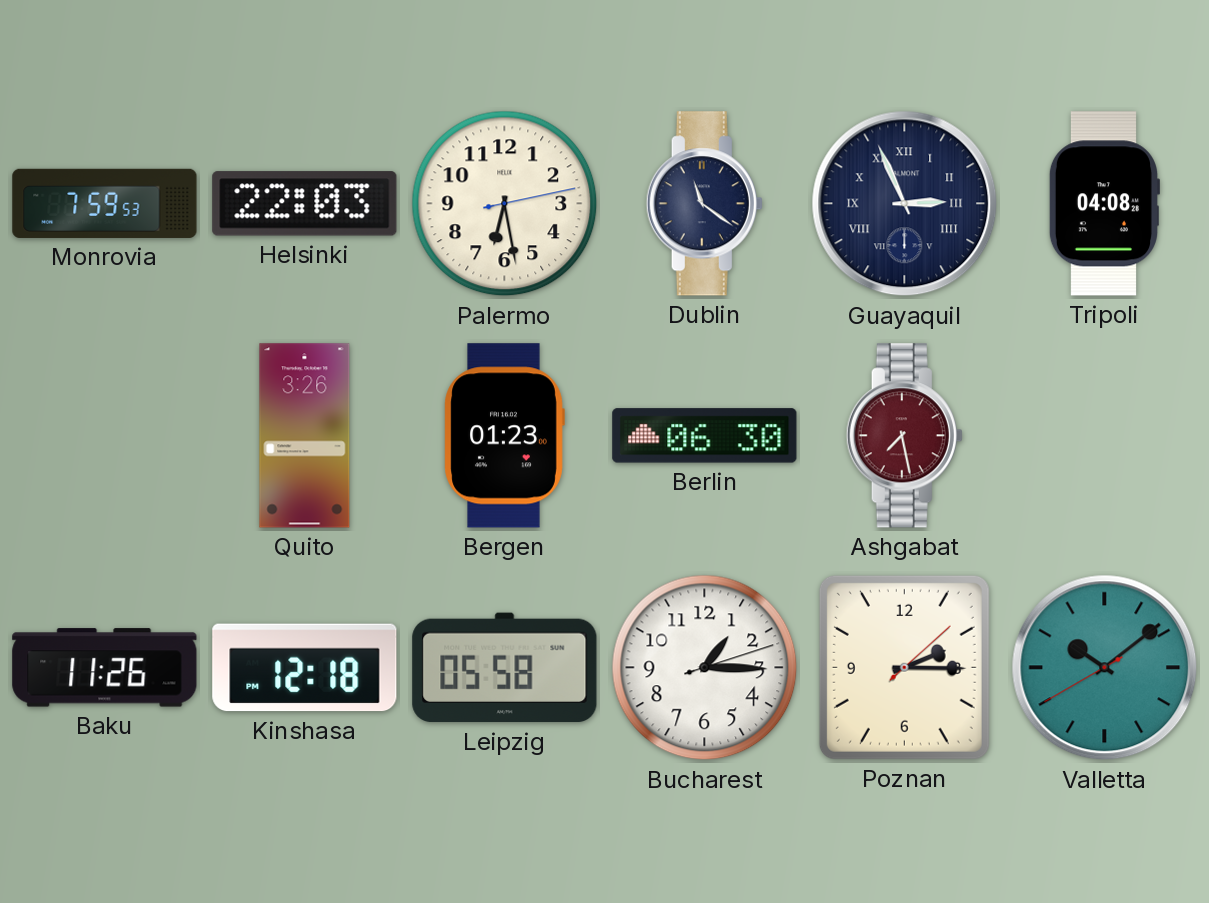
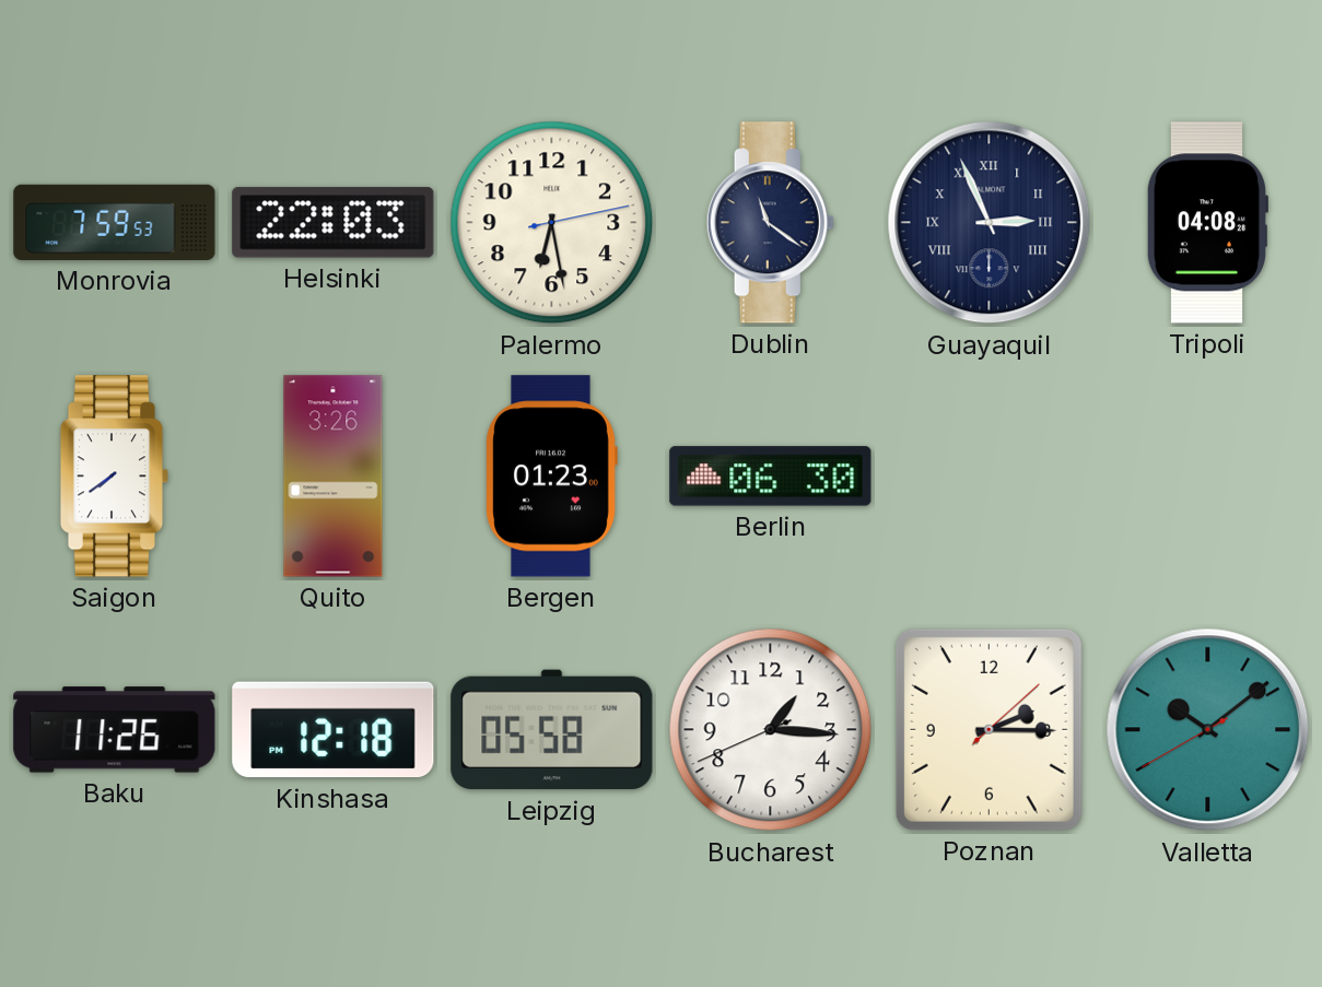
Saigon: none -> 7:39 (115, 477)
Ashgabat: 7:28 -> none (904, 436)
Bucharest: 1:15:12 -> 1:15:41 (771, 730)
